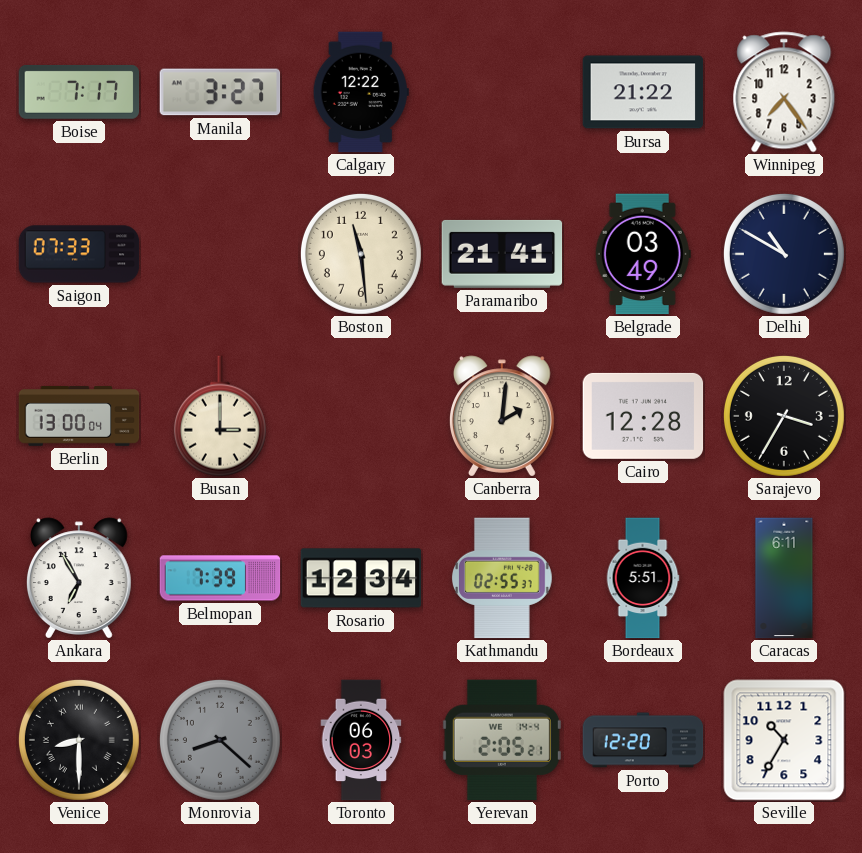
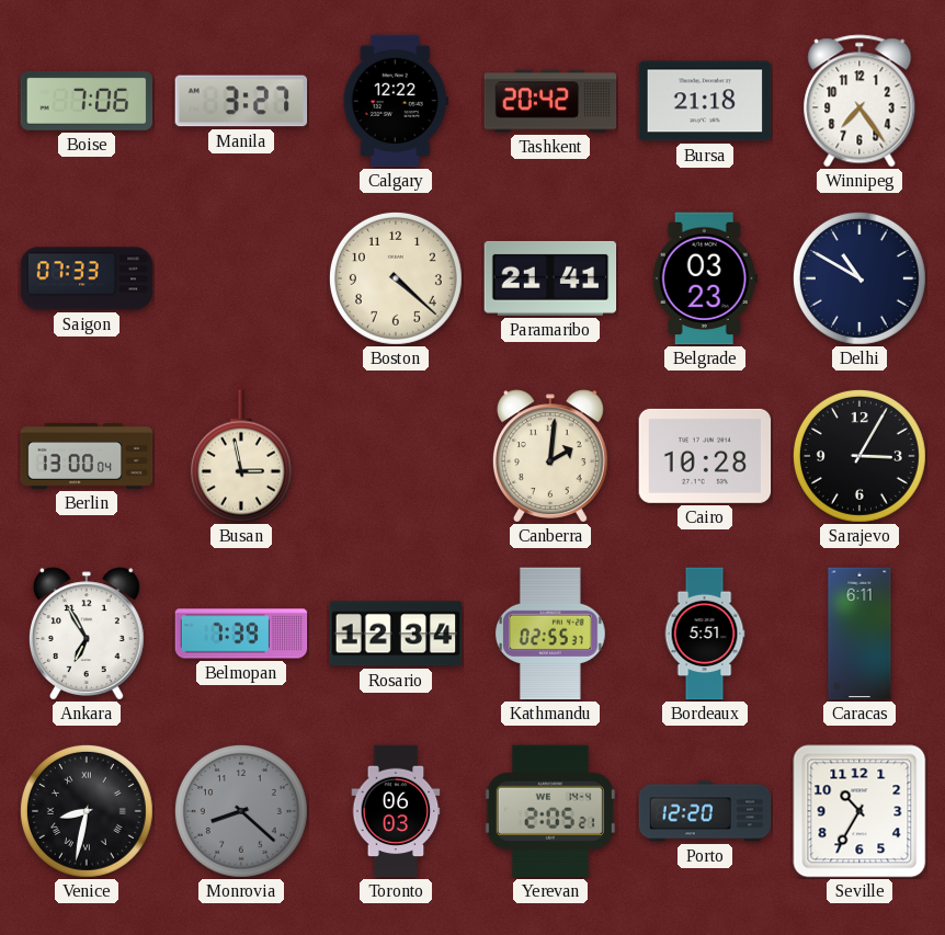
Boise: 7:17 -> 7:06 (87, 101)
Tashkent: none -> 20:42 (550, 101)
Bursa: 21:22 -> 21:18 (705, 101)
Boston: 11:29 -> 4:22 (396, 278)
Belgrade: 03:49 -> 03:23 (705, 278)
Busan: 3:00 -> 2:58 (241, 456)
Cairo: 12:28 -> 10:28 (705, 456)
Sarajevo: 3:35 -> 3:05 (859, 456)
Venice: 8:30 -> 8:32 (87, 811)
